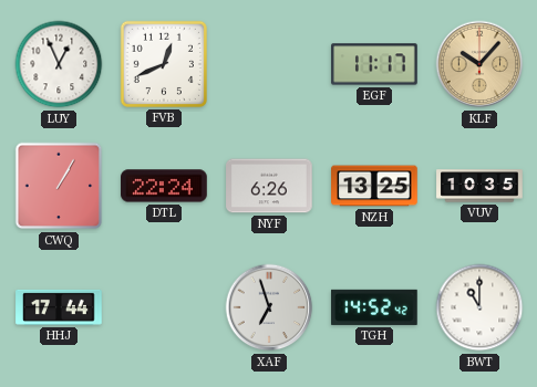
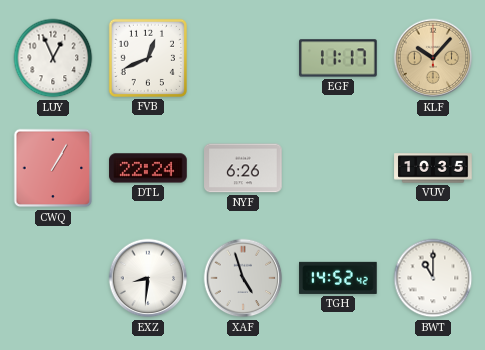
NZH: 13:25 -> none (374, 186)
HHJ: 17:44 -> none (59, 307)
EXZ: none -> 8:31 (148, 278)
XAF: 6:57 -> 4:57 (243, 278)
